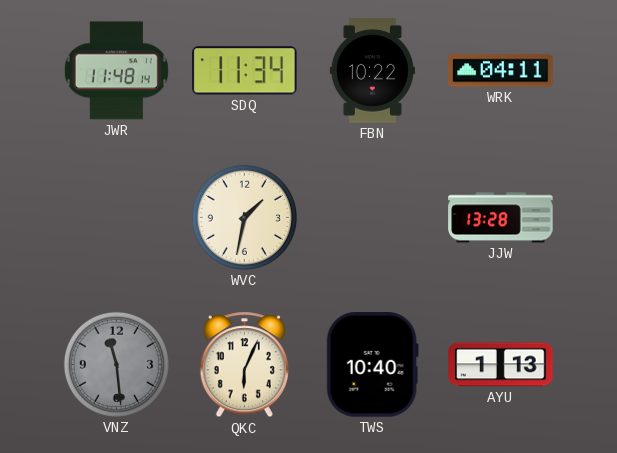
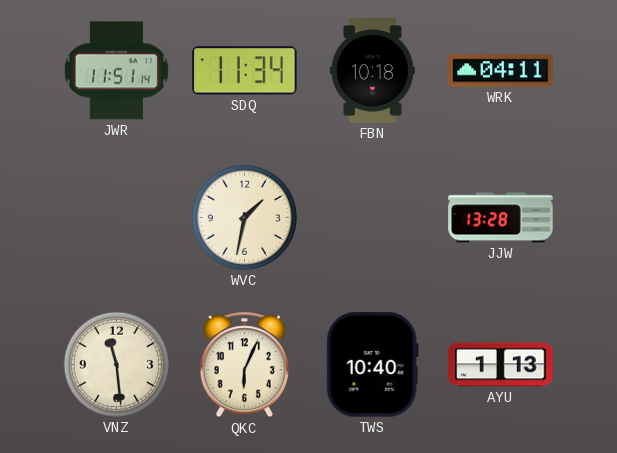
JWR: 11:48 -> 11:51 (116, 71)
FBN: 10:22 -> 10:18 (372, 71)
VNZ dial: grey -> cream (116, 364)
